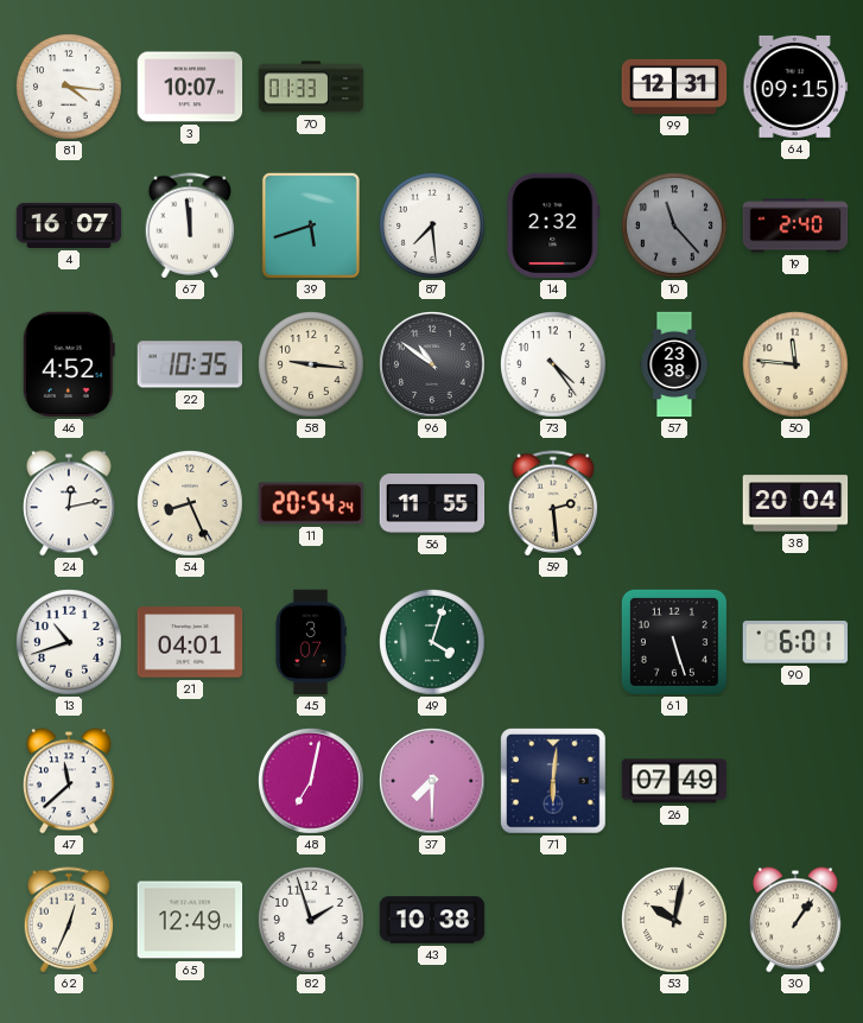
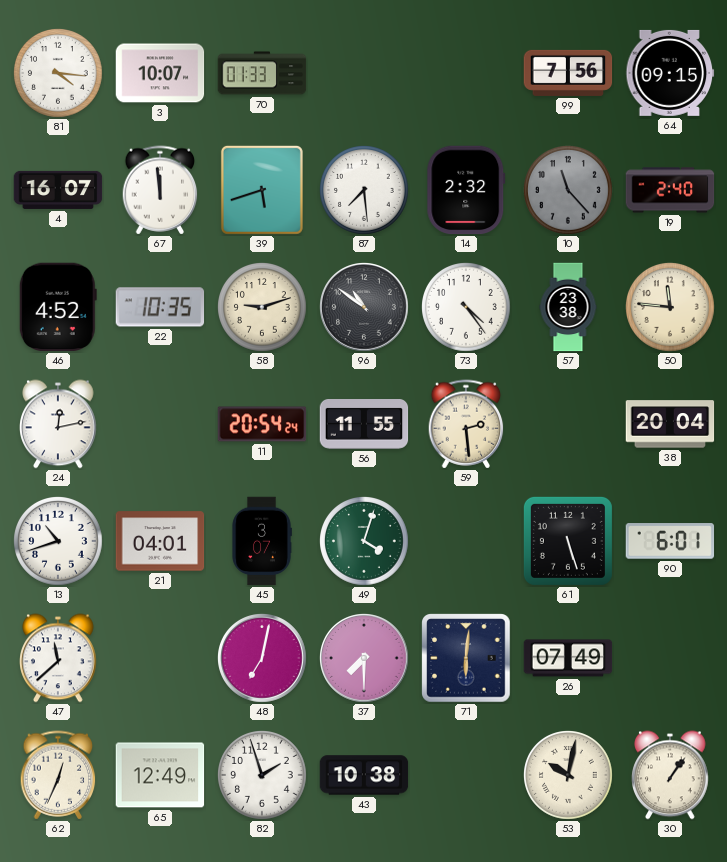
99: 12:31 -> 7:56 (568, 73)
58: 9:16 -> 9:12 (263, 308)
54: 8:26 -> none (191, 504)
